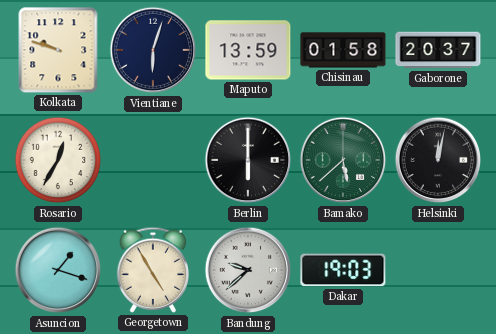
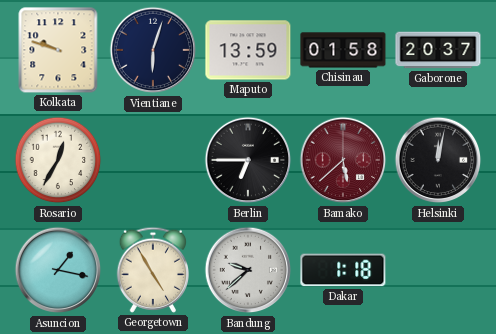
Berlin: 6:00 -> 6:45 (248, 160)
Bamako dial: green -> burgundy (343, 160)
Asuncion: 1:18 -> 1:17 (58, 270)
Dakar: 19:03 -> 1:18 (343, 270)
